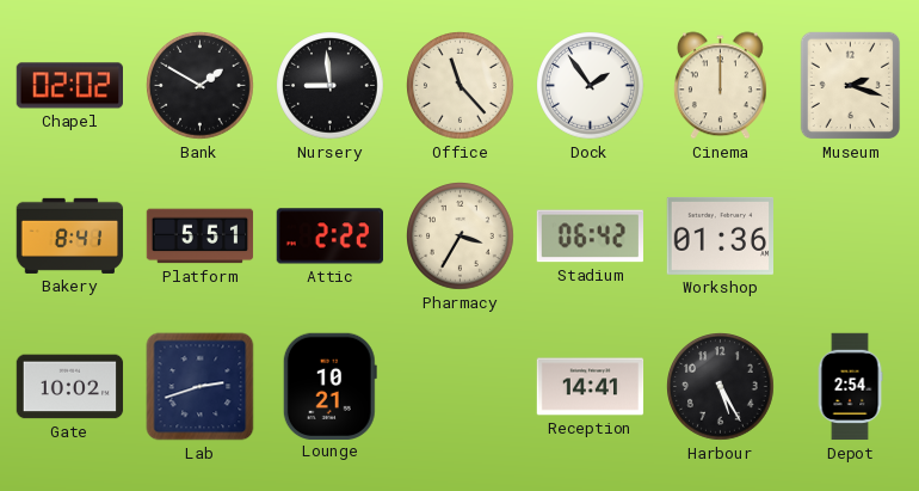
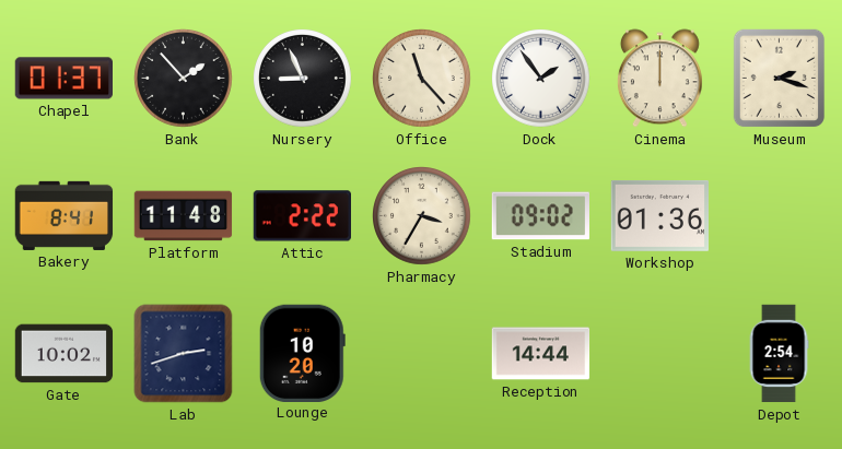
Chapel: 02:02 -> 01:37 (65, 79)
Bank: 1:50 -> 1:53 (184, 79)
Nursery: 8:59 -> 8:56 (303, 79)
Platform: 5:51 -> 11:48 (184, 216)
Stadium: 06:42 -> 09:02 (540, 216)
Lounge: 10:21 -> 10:20 (302, 353)
Reception: 14:41 -> 14:44 (541, 354)
Harbour: 5:25 -> none (721, 387)
